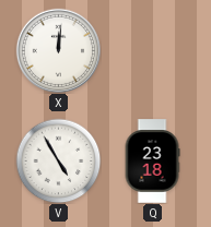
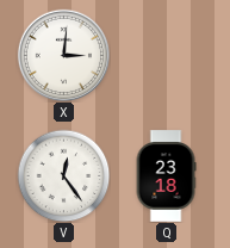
X: 12:01 -> 3:01 (63, 55)
V: 4:55 -> 12:24 (63, 175)
